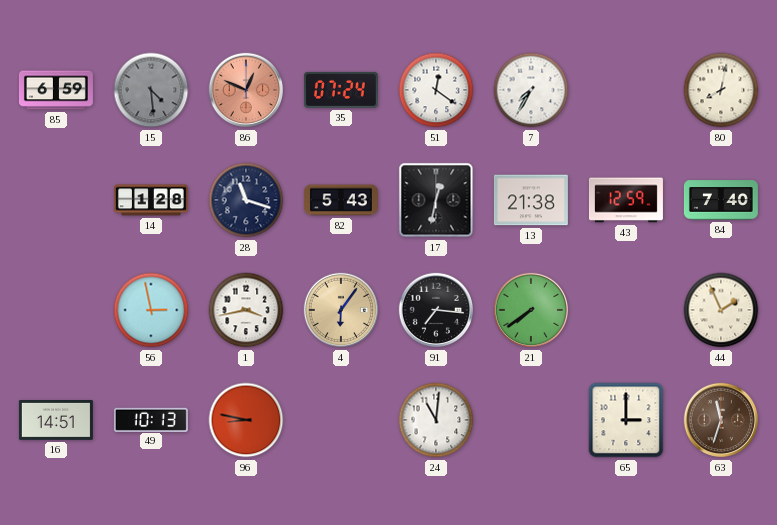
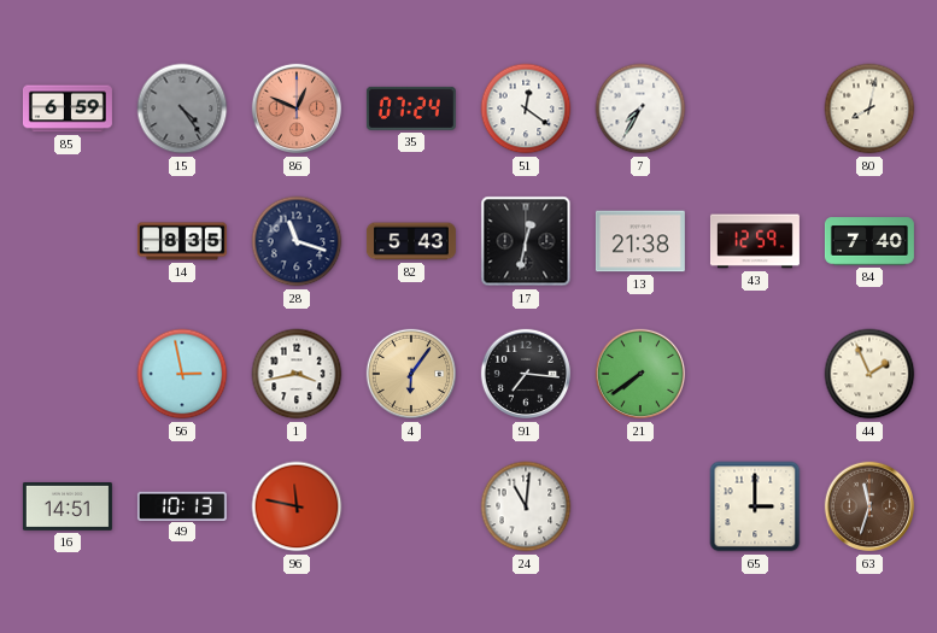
15: 4:29 -> 4:24 (182, 109)
14: 1:28 -> 8:35 (182, 241)
96: 8:47 -> 11:47 (297, 506)
